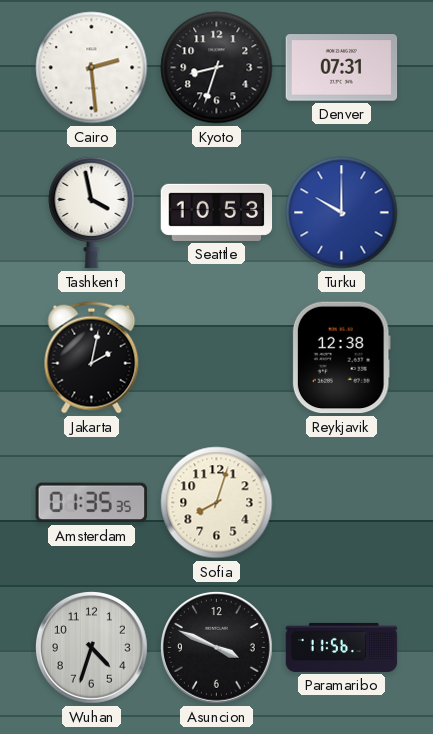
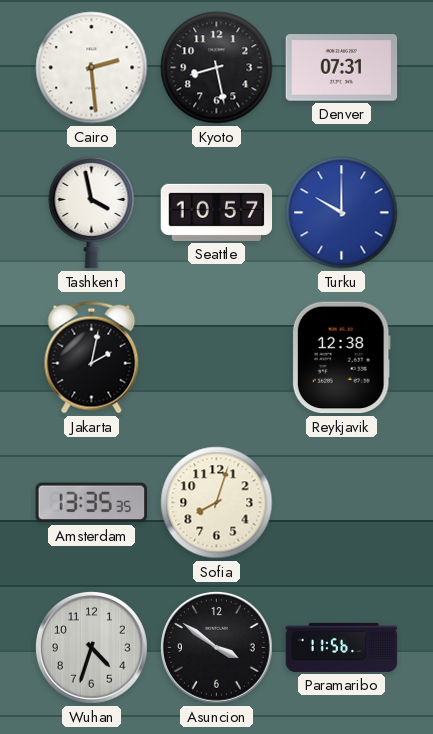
Kyoto: 8:33 -> 8:28 (217, 68)
Seattle: 10:53 -> 10:57 (217, 212)
Amsterdam: 01:35 -> 13:35 (91, 503)
Asuncion: 3:49 -> 3:51 (217, 648)
